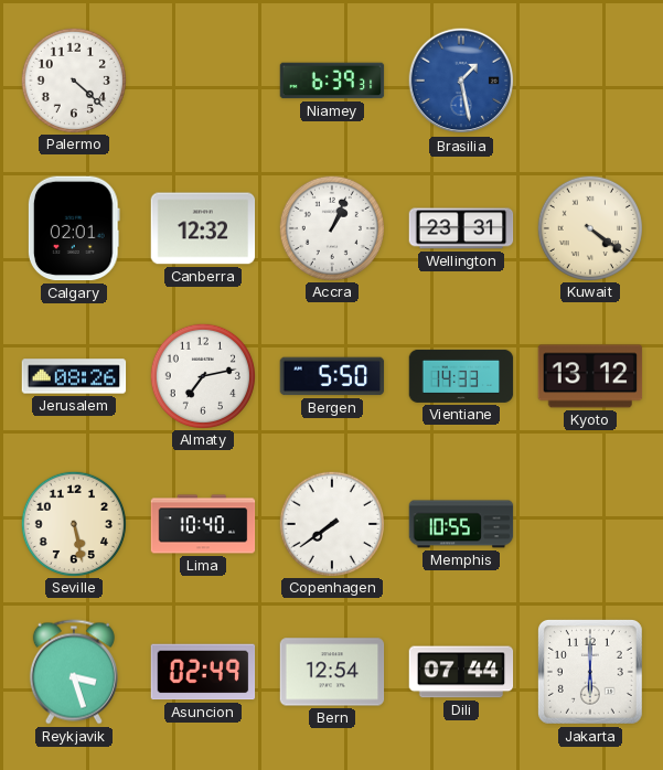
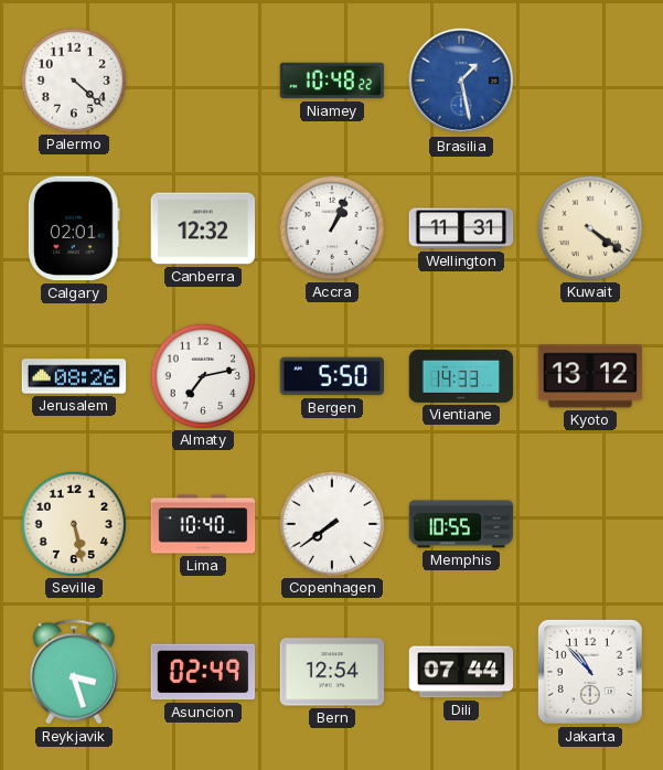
Niamey: 6:39 -> 10:48 (332, 81)
Wellington: 23:31 -> 11:31 (461, 228)
Jakarta: 6:00 -> 10:53 (590, 672)
